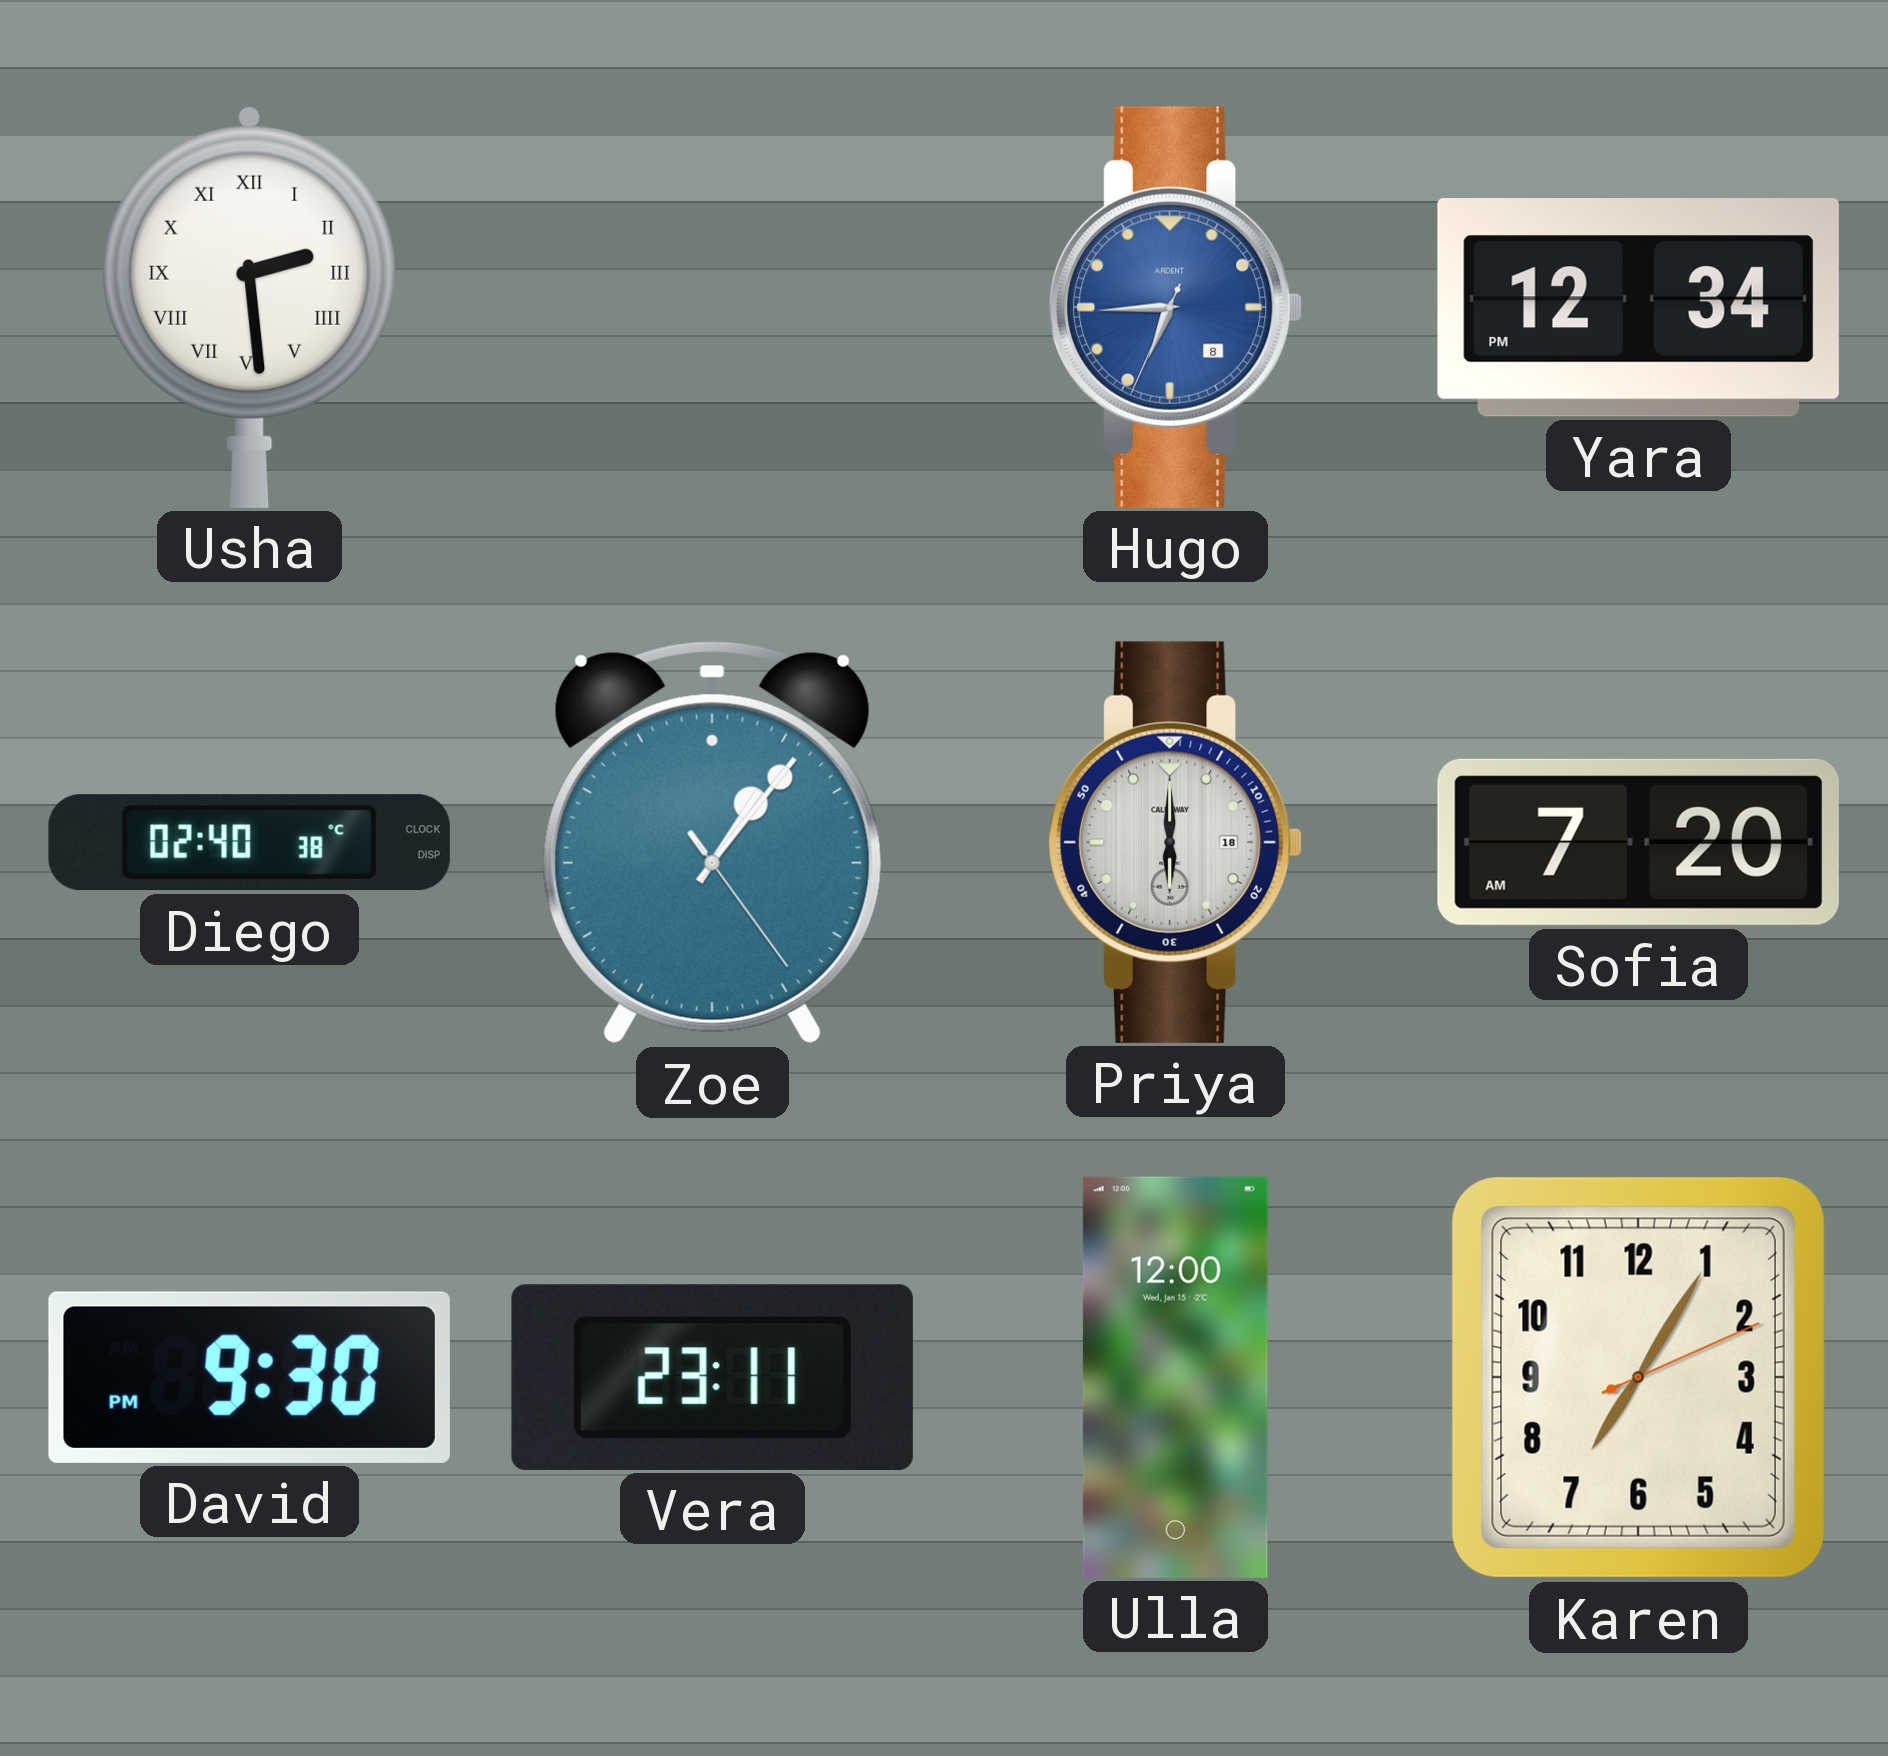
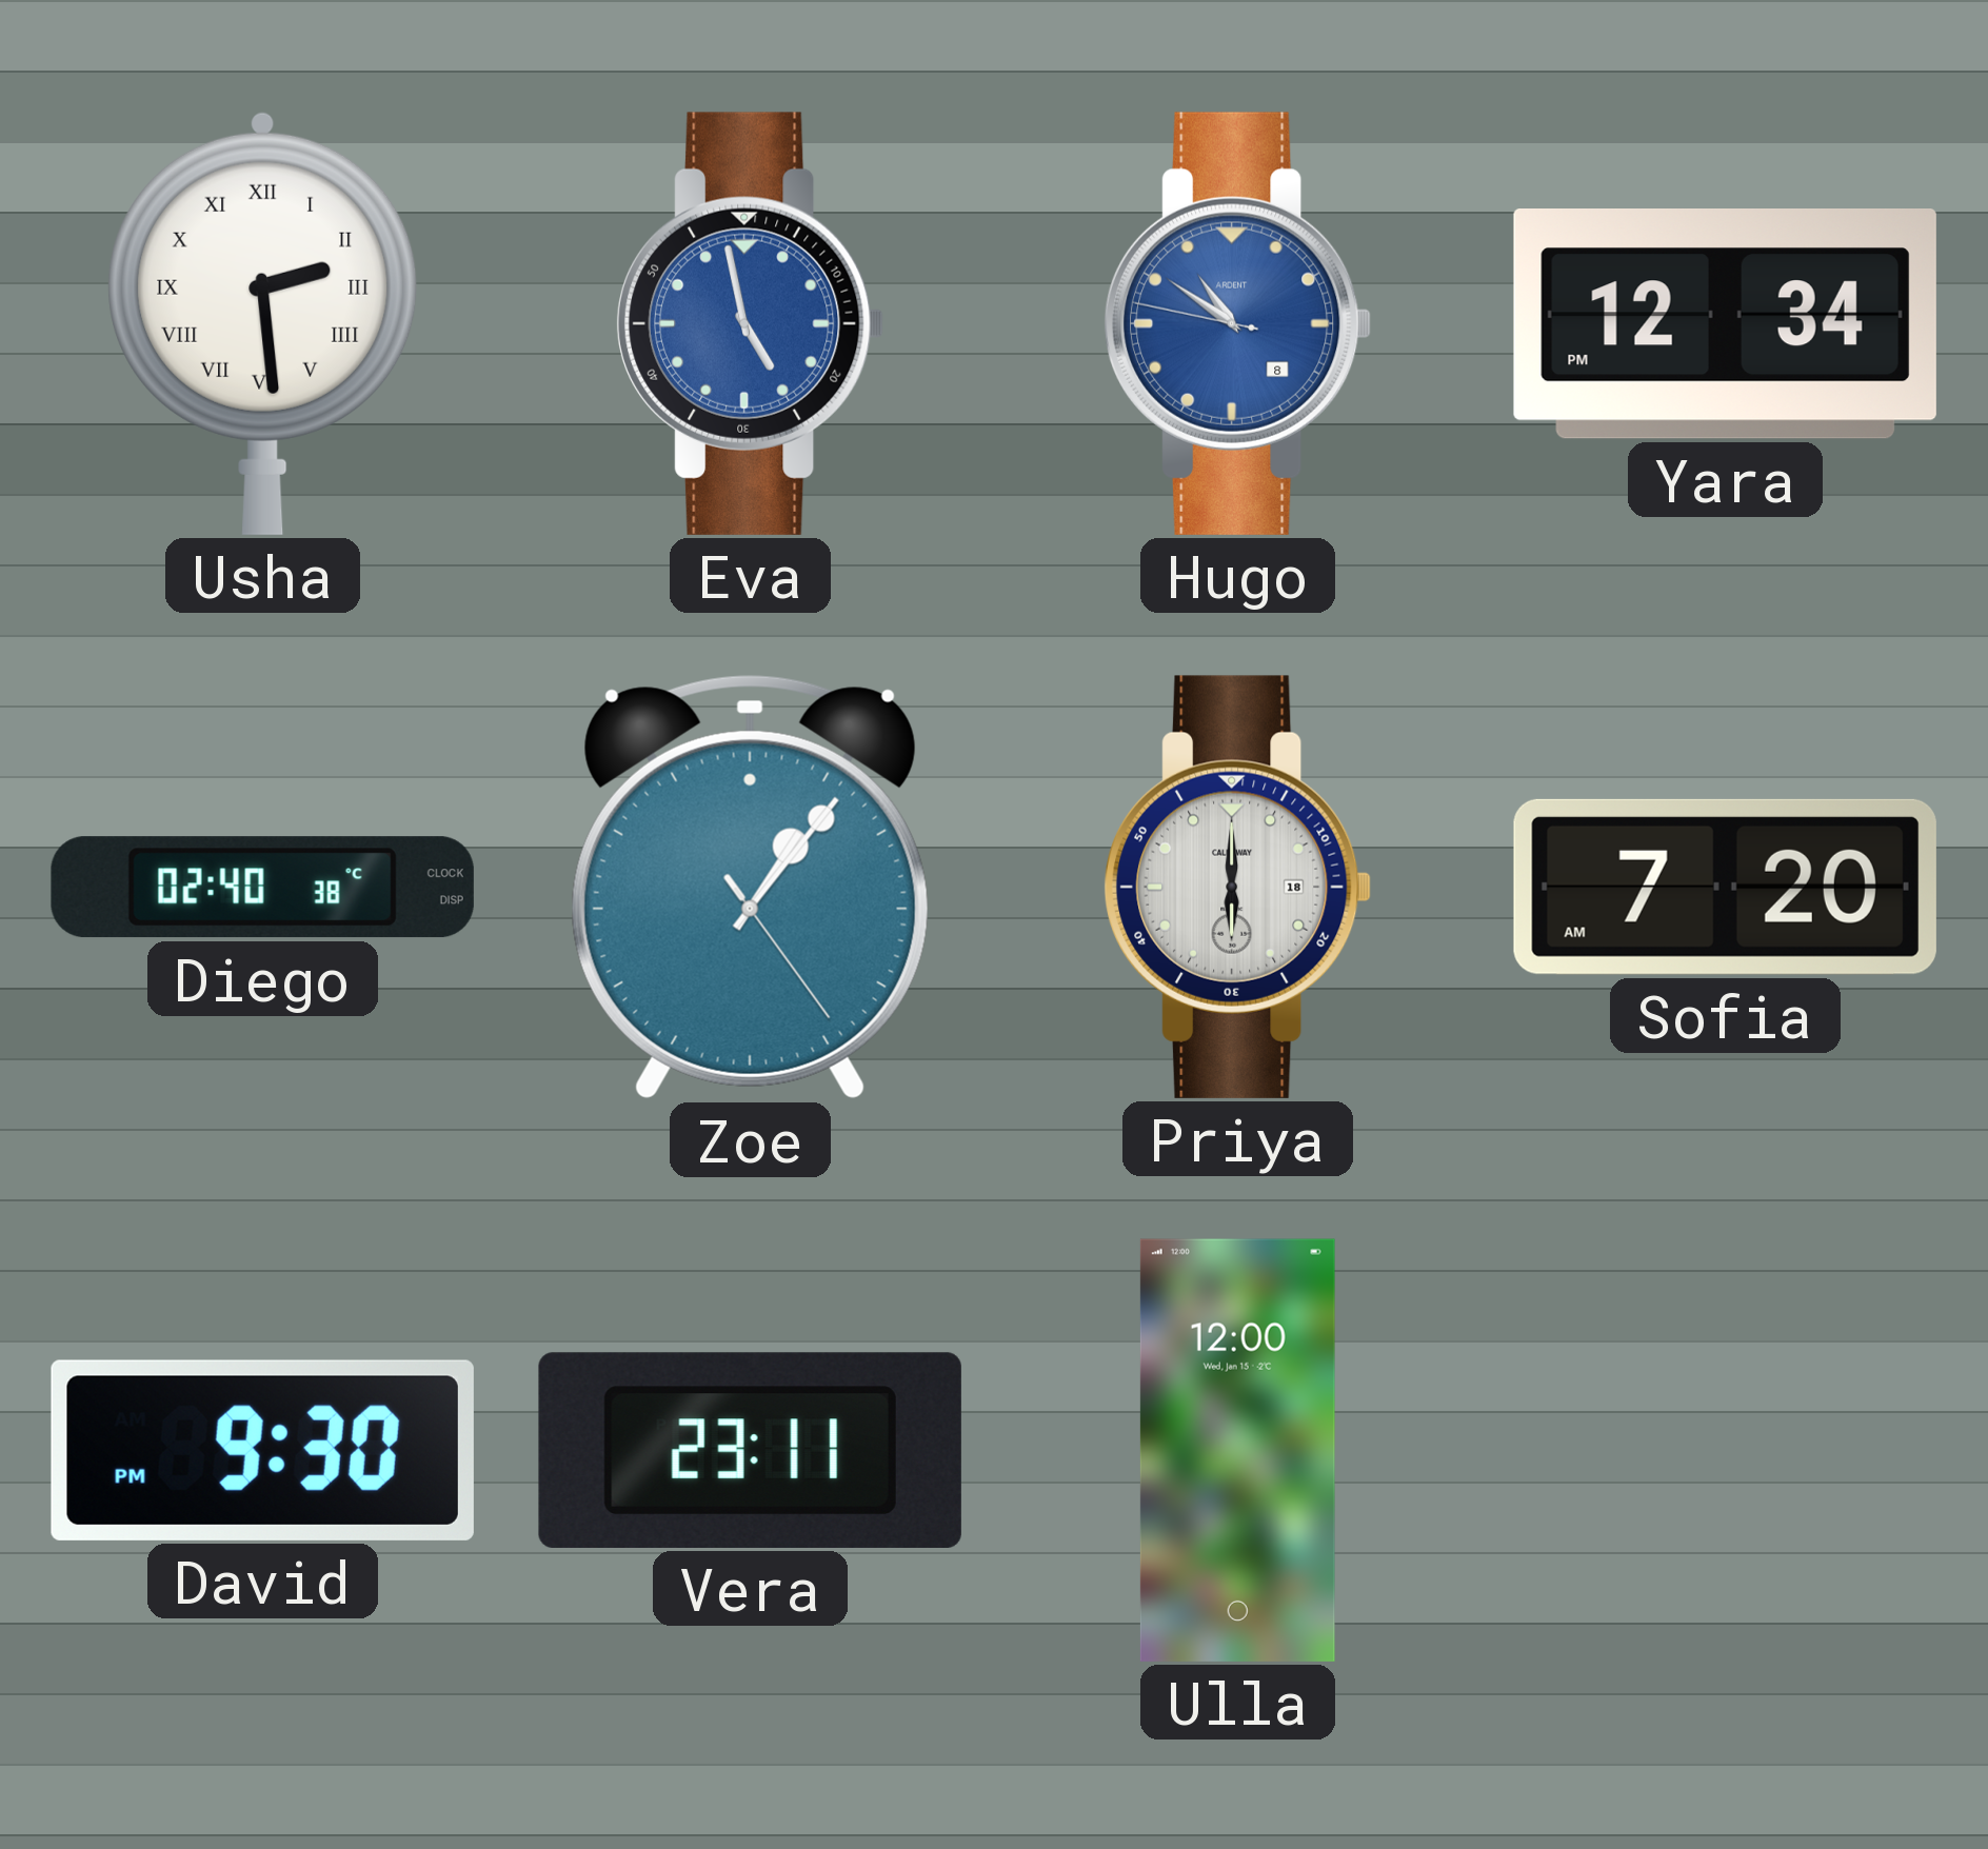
Eva: none -> 4:58 (751, 323)
Hugo: 6:44 -> 10:50 (1238, 323)
Karen: 7:05 -> none (1638, 1377)
